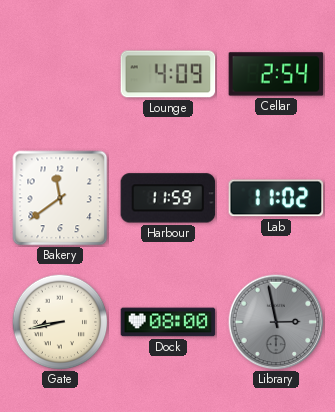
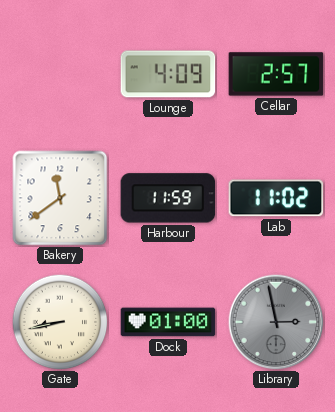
Cellar: 2:54 -> 2:57 (276, 74)
Dock: 08:00 -> 01:00 (168, 322)
